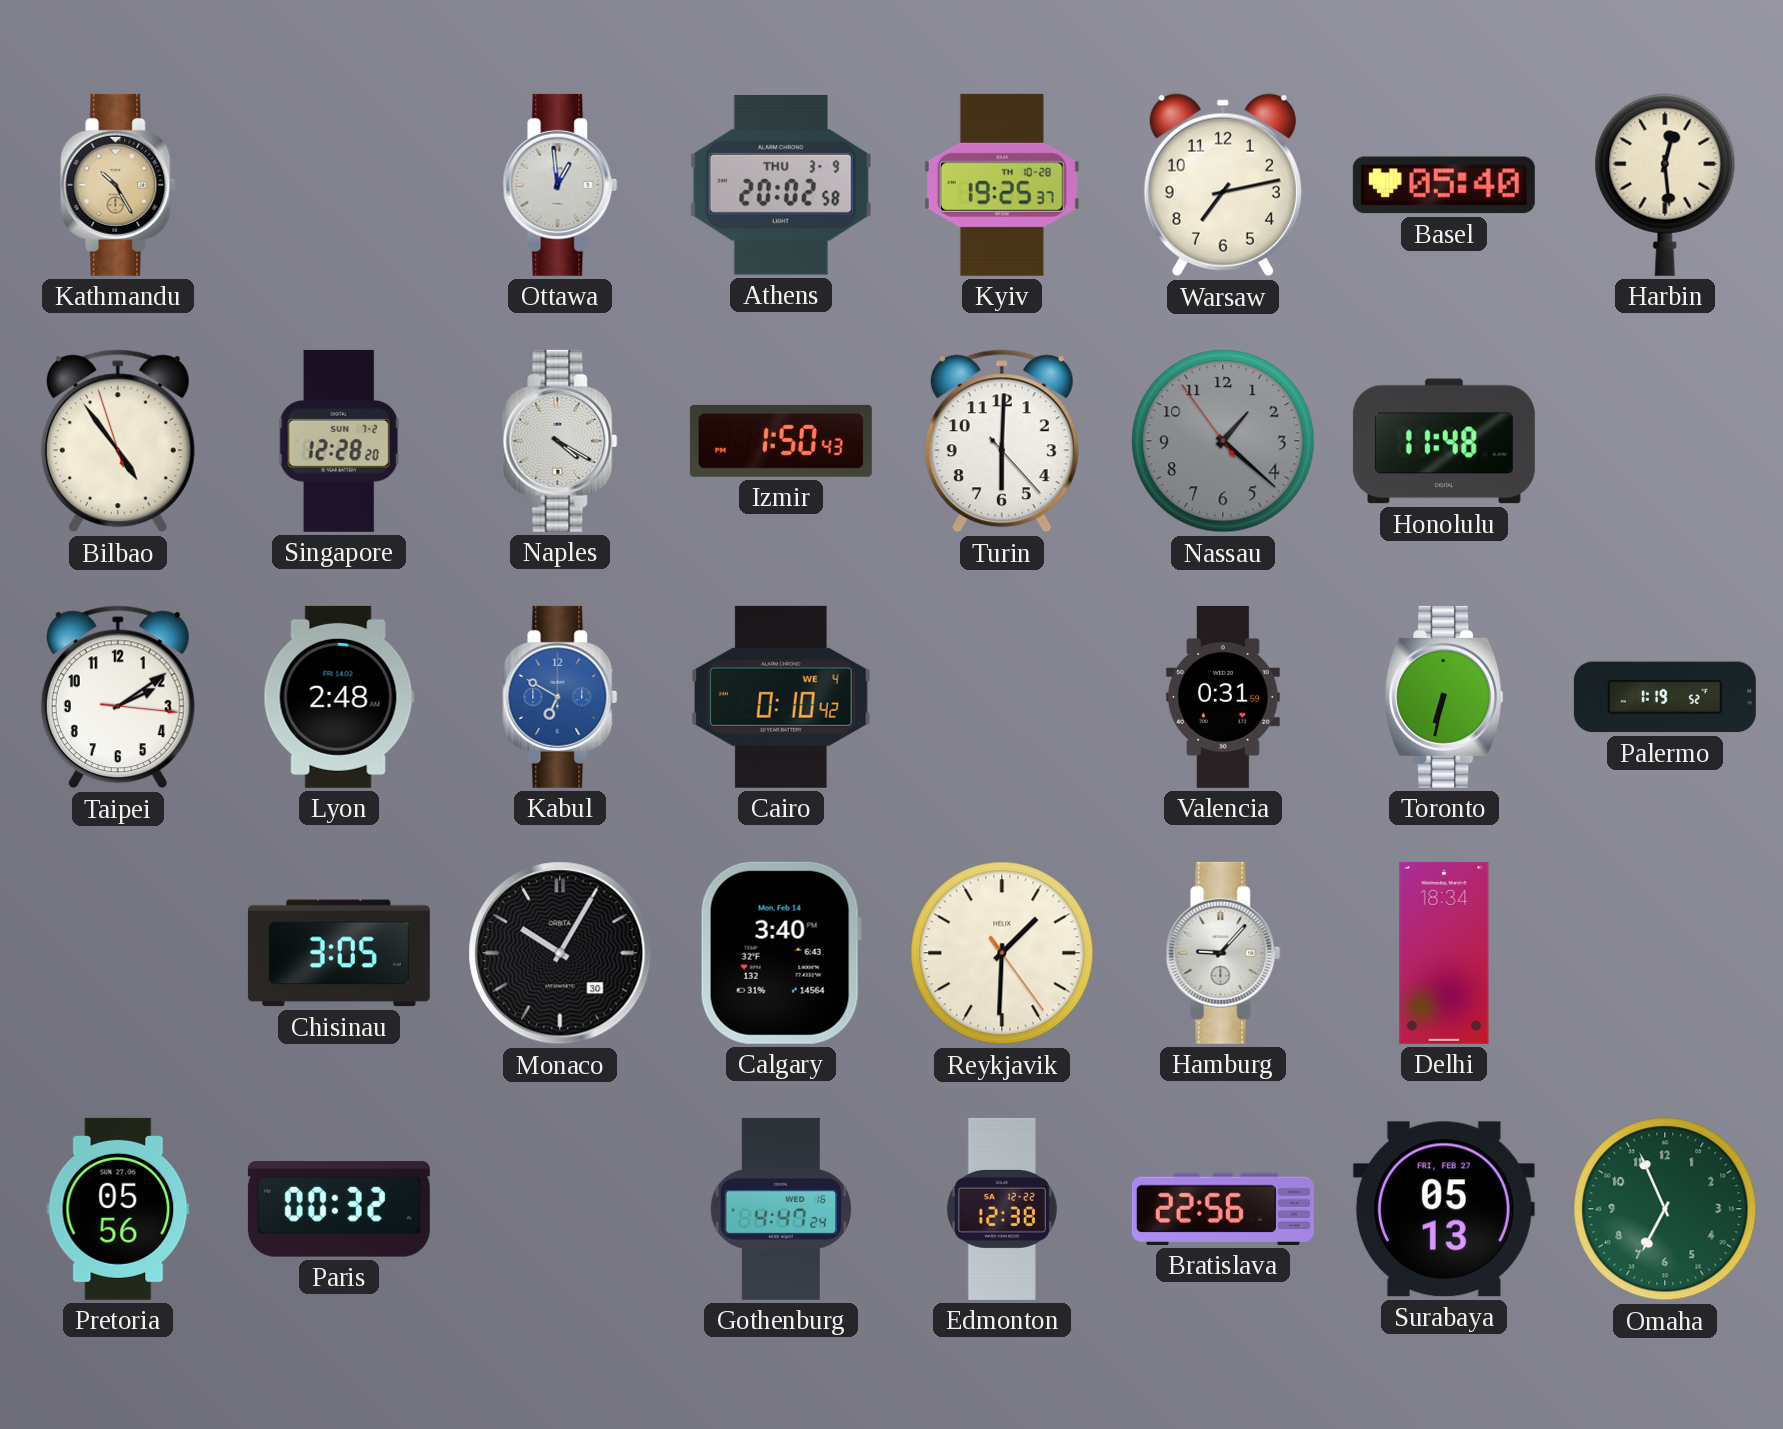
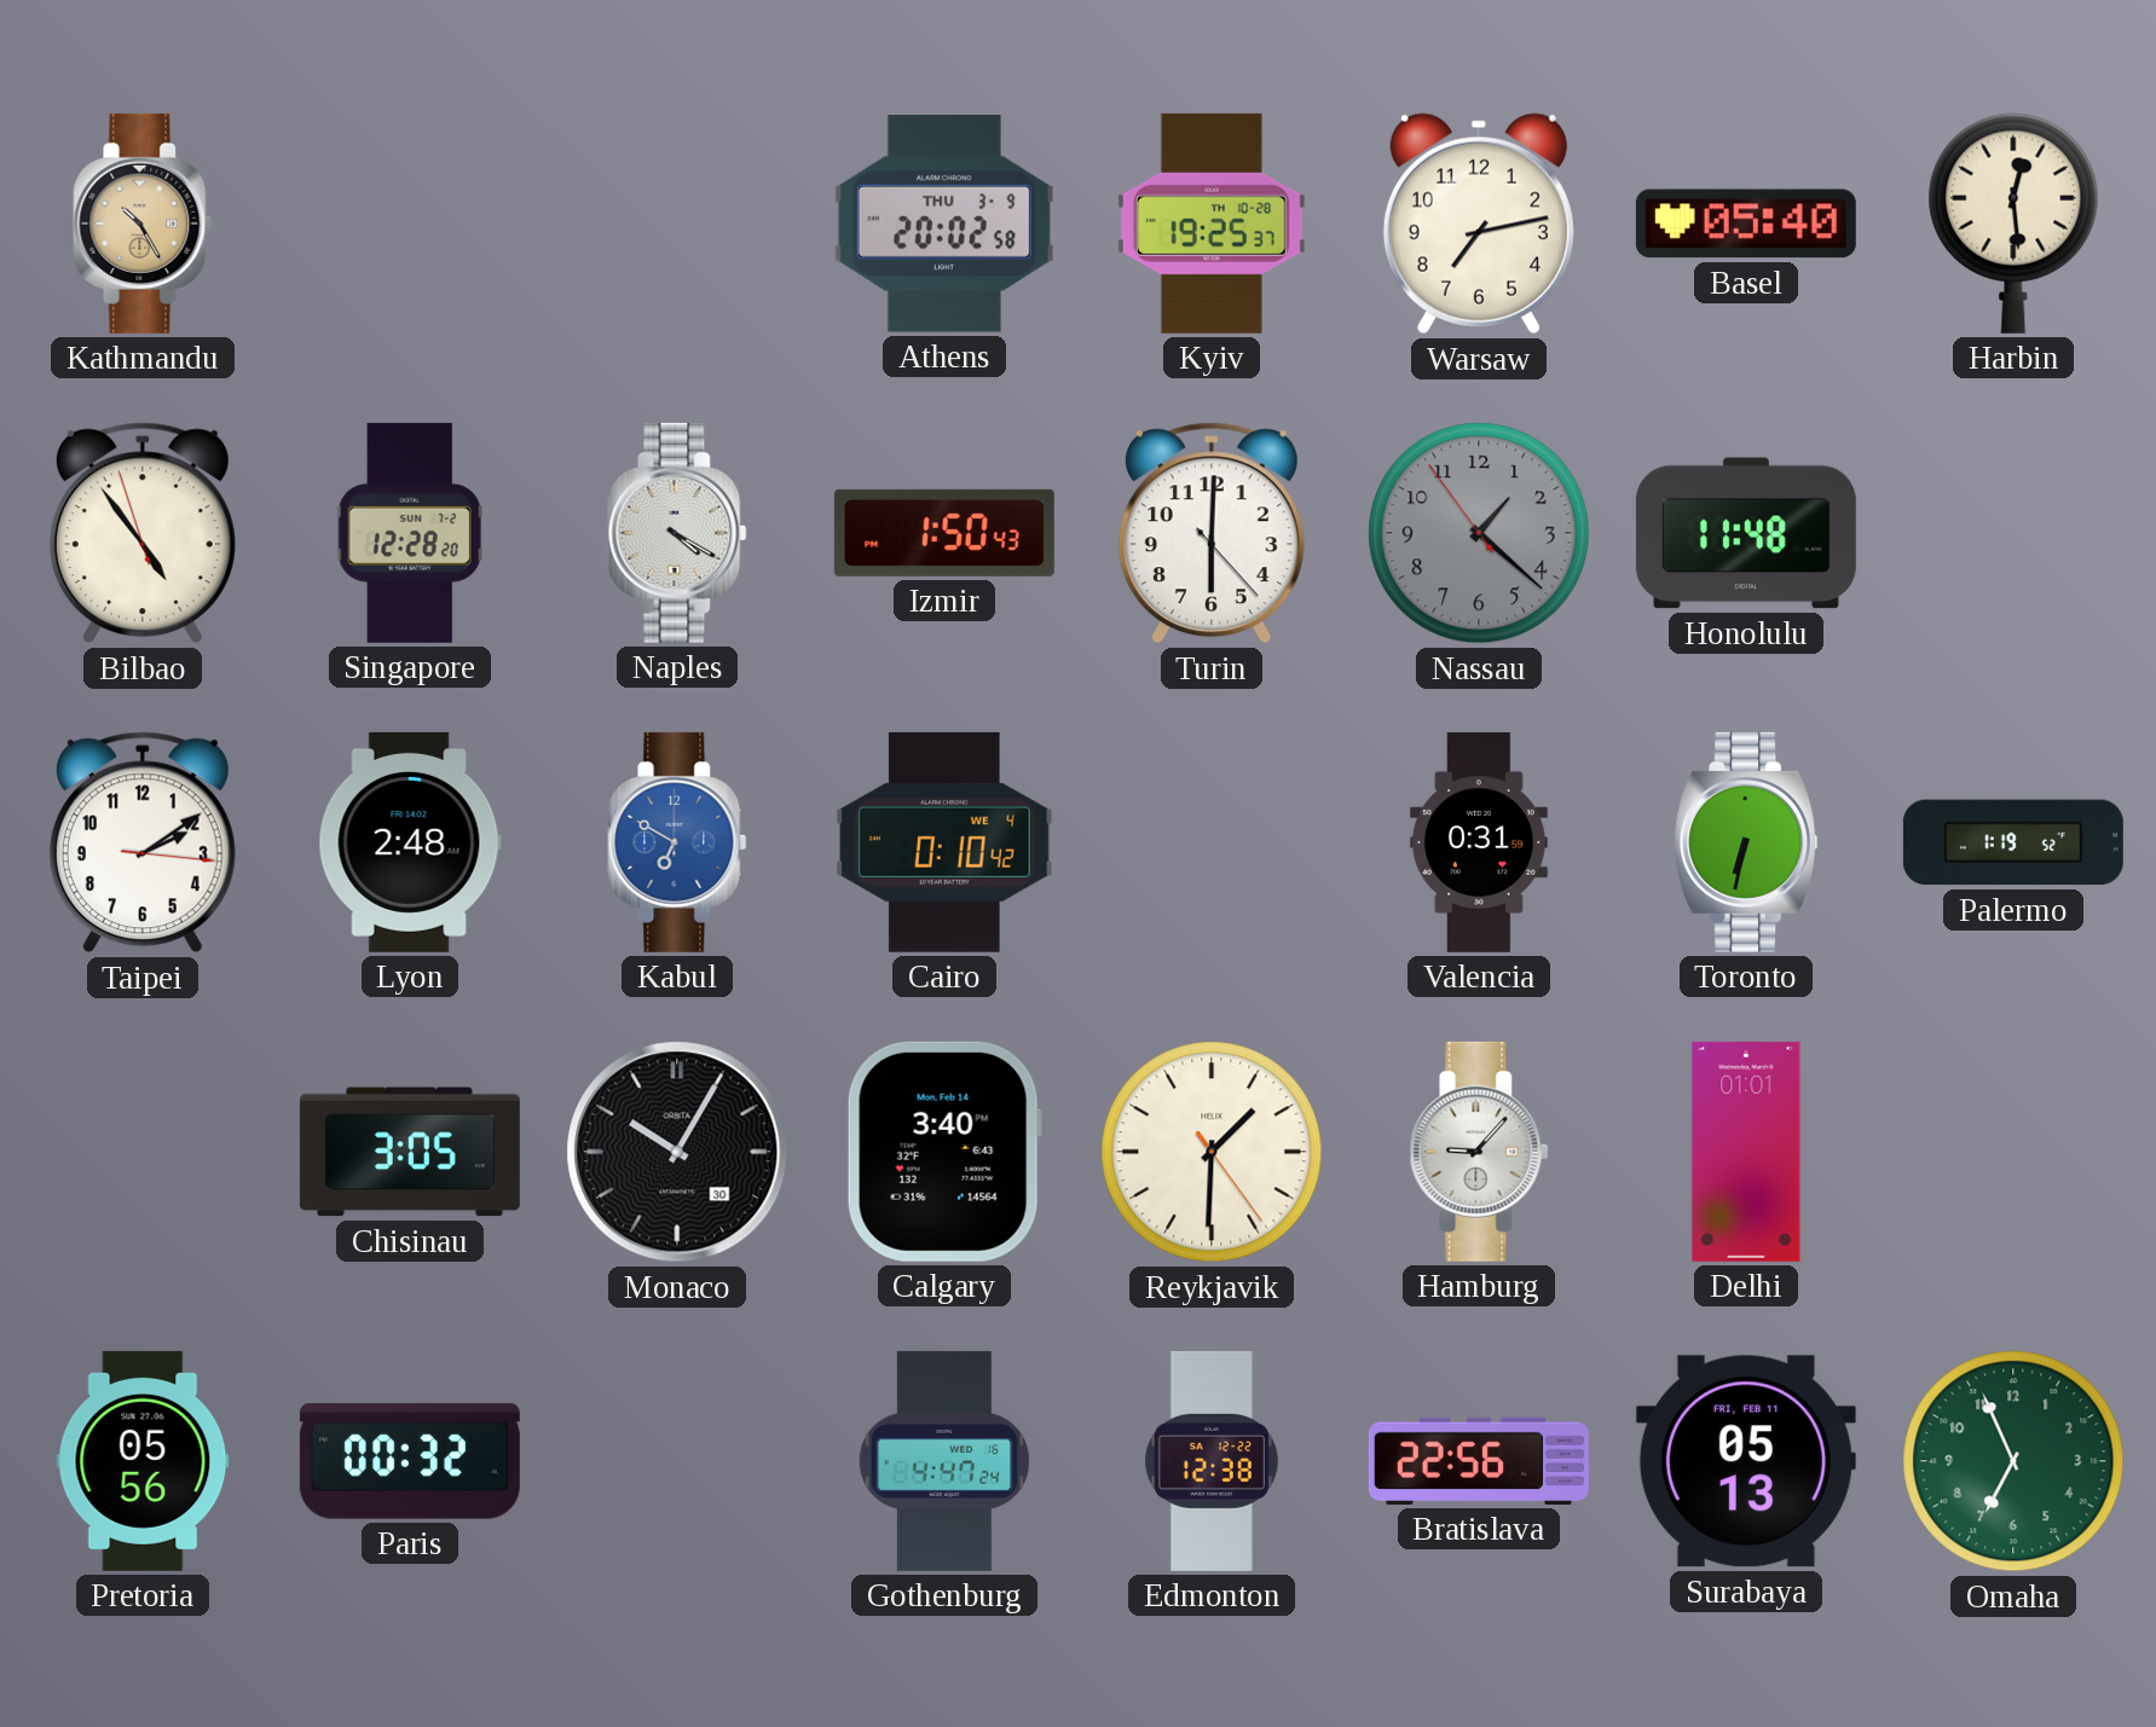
Ottawa: 12:59 -> none (560, 185)
Delhi: 18:34 -> 01:01 (1746, 1152)
Surabaya date: FRI, FEB 27 -> FRI, FEB 11 (1746, 1461)
